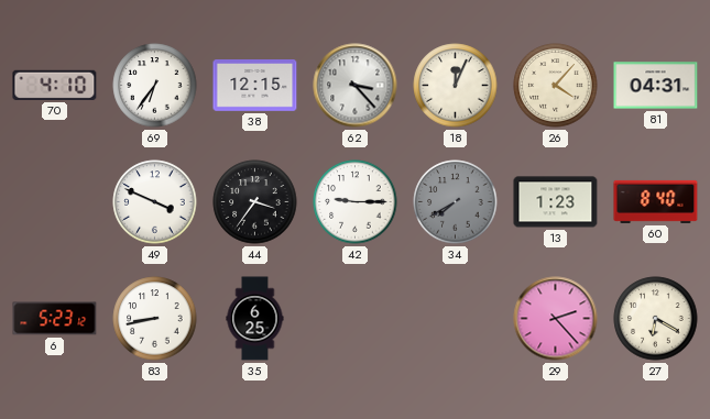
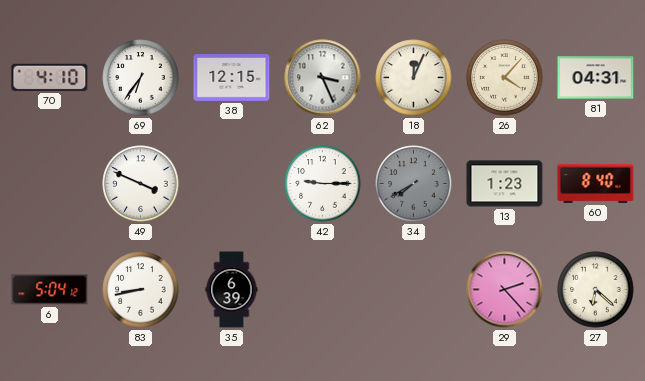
62: 3:23 -> 3:26 (323, 78)
44: 3:36 -> none (255, 202)
6: 5:23 -> 5:04 (50, 290)
35: 6:25 -> 6:39 (232, 290)
27: 6:20 -> 6:22 (596, 290)
